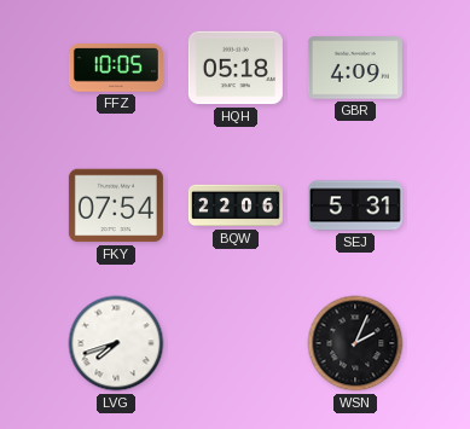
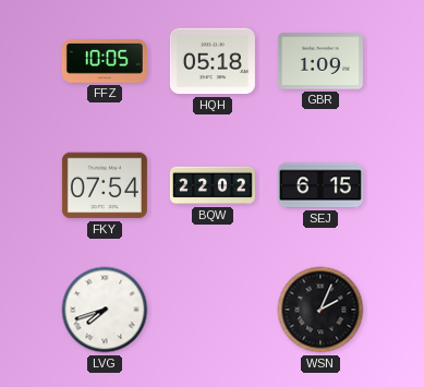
GBR: 4:09 -> 1:09 (320, 61)
BQW: 22:06 -> 22:02 (213, 185)
SEJ: 5:31 -> 6:15 (320, 185)
